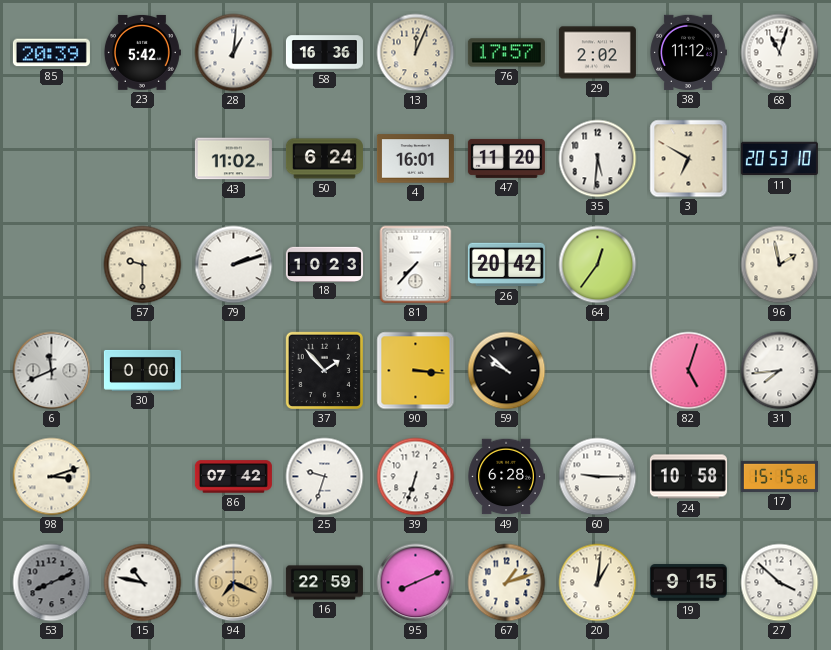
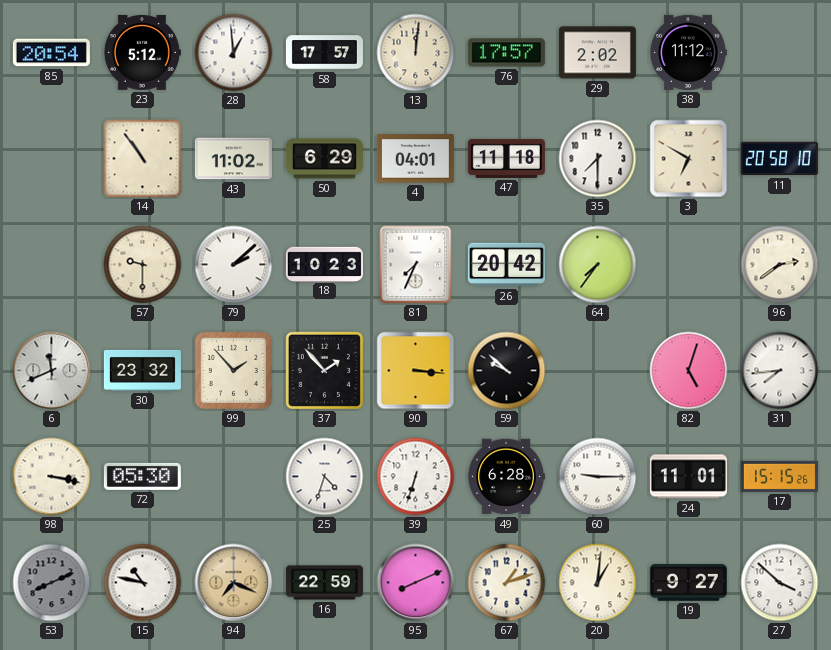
85: 20:39 -> 20:54 (51, 53)
23: 5:42 -> 5:12 (142, 52)
28: 1:01 -> 12:59 (234, 53)
58: 16:36 -> 17:57 (324, 53)
13: 12:04 -> 12:01 (416, 53)
68: 11:03 -> none (780, 53)
14: none -> 10:54 (143, 159)
50: 6:24 -> 6:29 (324, 159)
4: 16:01 -> 04:01 (415, 159)
47: 11:20 -> 11:18 (506, 158)
35: 5:31 -> 7:30 (598, 159)
11: 20:53 -> 20:58 (779, 159)
79: 2:12 -> 2:08 (234, 265)
81: 7:37 -> 7:34 (416, 265)
64: 12:36 -> 7:36 (598, 265)
96: 1:58 -> 2:39 (780, 265)
30: 0:00 -> 23:32 (142, 370)
99: none -> 1:53 (233, 370)
98: 3:12 -> 3:17 (52, 477)
72: none -> 05:30 (142, 476)
86: 07:42 -> none (233, 477)
25: 9:33 -> 4:33 (325, 477)
24: 10:58 -> 11:01 (688, 477)
19: 9:15 -> 9:27 (688, 583)
